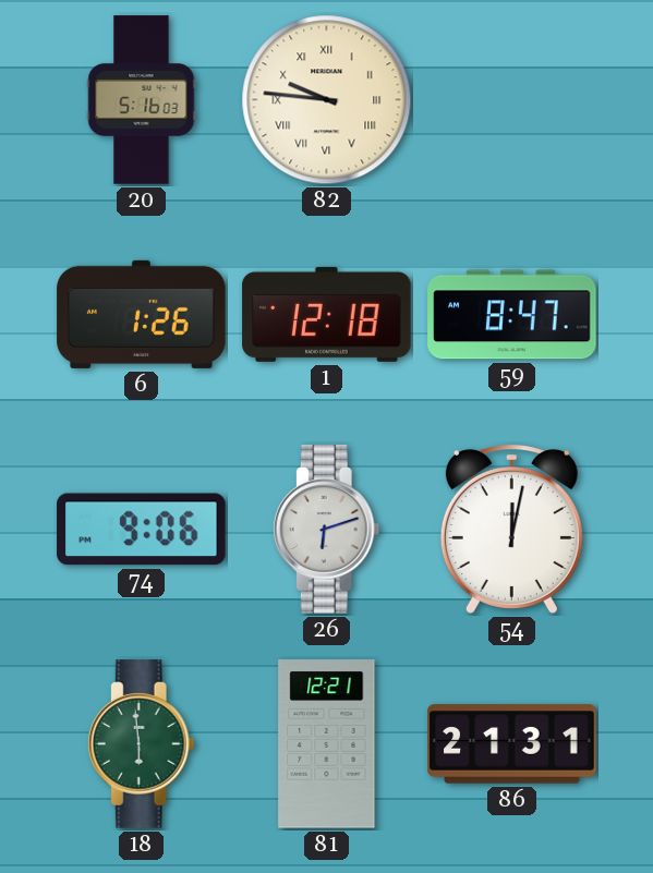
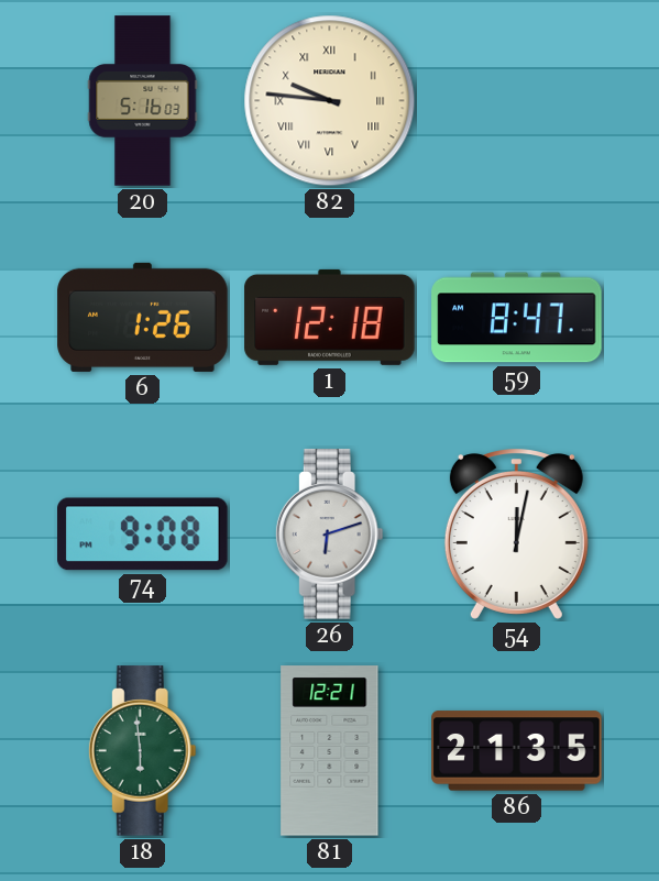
74: 9:06 -> 9:08 (143, 535)
86: 21:31 -> 21:35 (517, 751)
